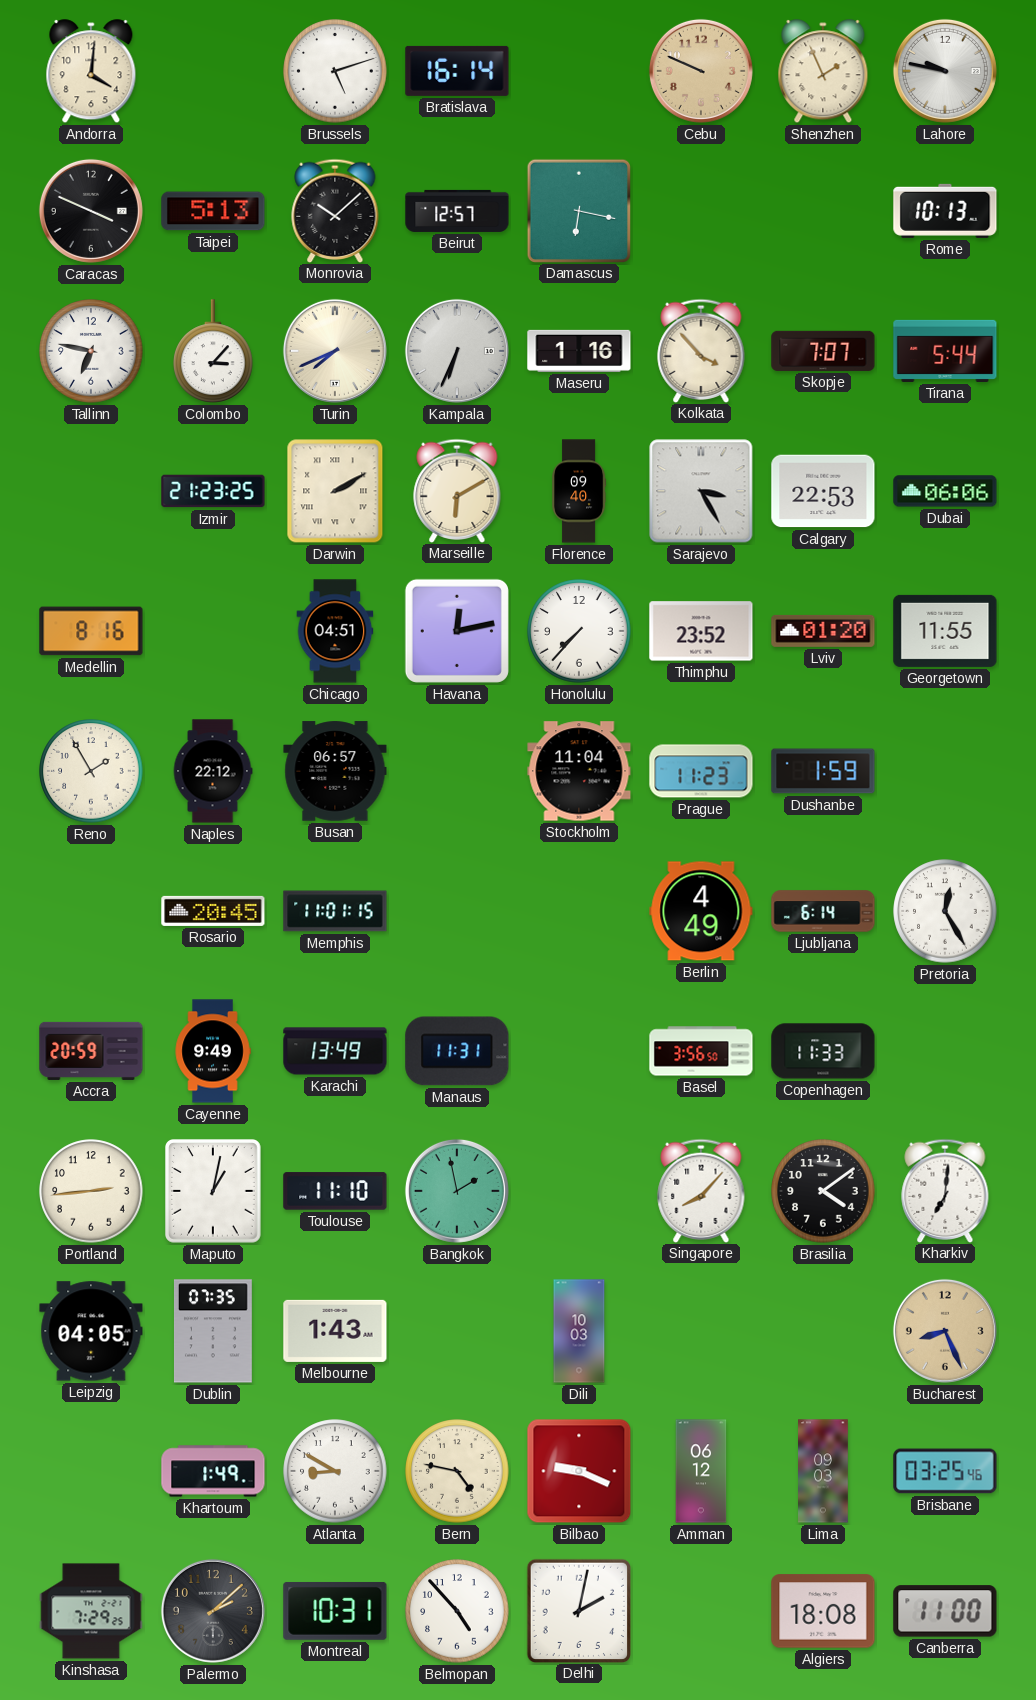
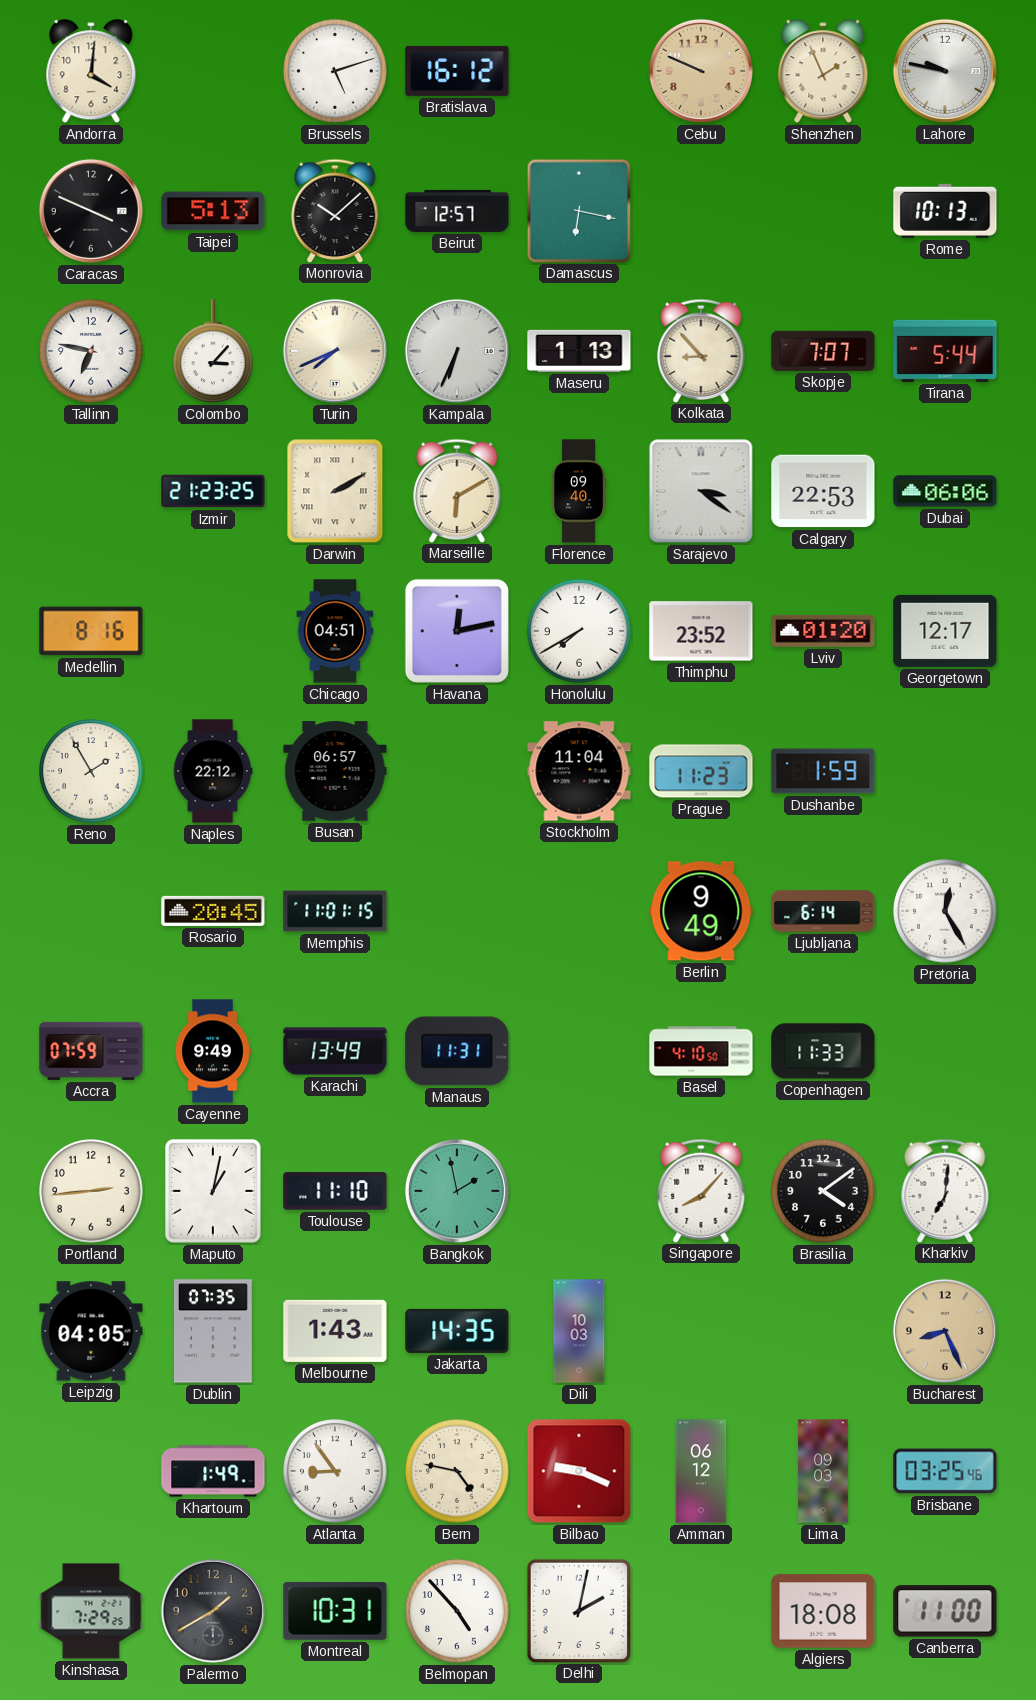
Bratislava: 16:14 -> 16:12 (457, 71)
Maseru: 1:16 -> 1:13 (579, 351)
Kolkata: 3:53 -> 8:53 (701, 350)
Sarajevo: 3:25 -> 3:21 (701, 491)
Honolulu: 7:37 -> 7:40 (579, 631)
Georgetown: 11:55 -> 12:17 (945, 631)
Berlin: 4:49 -> 9:49 (701, 911)
Accra: 20:59 -> 07:59 (91, 1051)
Basel: 3:56 -> 4:10 (701, 1051)
Jakarta: none -> 14:35 (457, 1331)
Atlanta: 8:50 -> 8:54 (335, 1471)
Palermo: 2:08 -> 1:40 (213, 1611)
